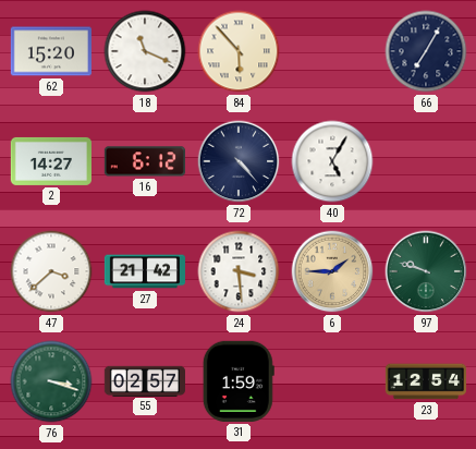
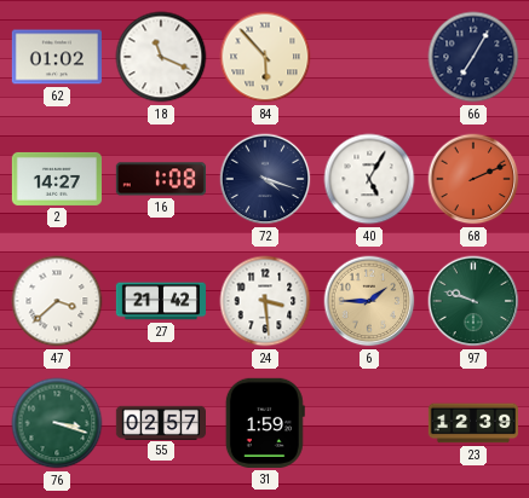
62: 15:20 -> 01:02 (57, 57)
16: 6:12 -> 1:08 (161, 179)
72: 4:23 -> 4:18 (265, 179)
68: none -> 2:11 (473, 179)
23: 12:54 -> 12:39 (472, 423)
